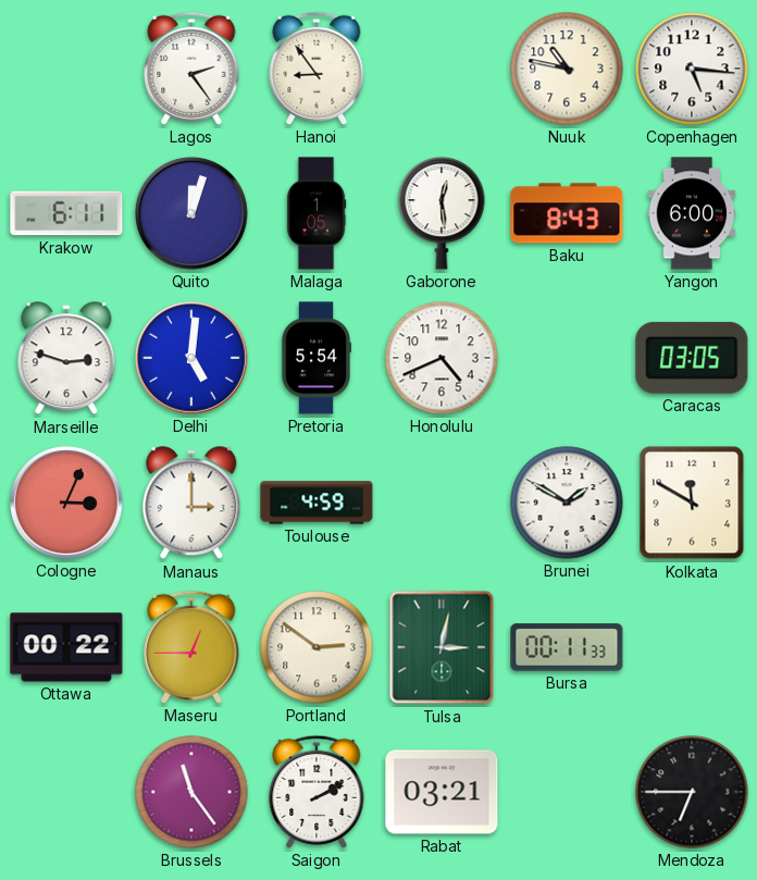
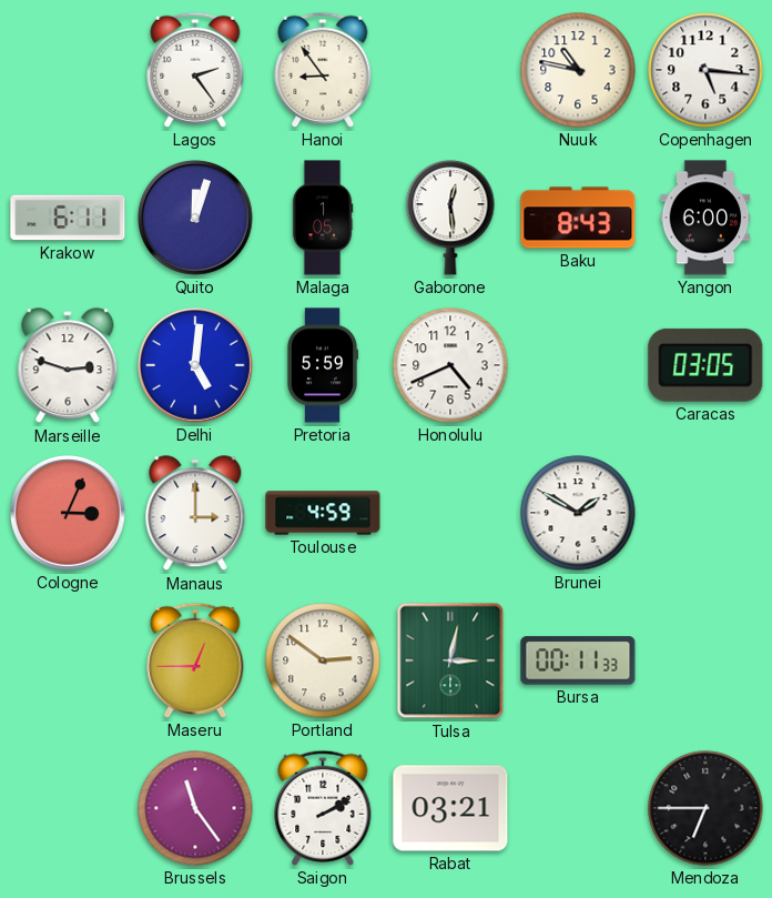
Pretoria: 5:54 -> 5:59 (322, 365)
Kolkata: 11:50 -> none (692, 503)
Ottawa: 00:22 -> none (66, 647)
